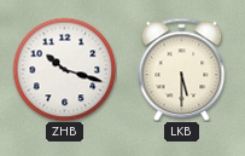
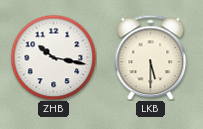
ZHB: 10:18 -> 10:17 (53, 57)
